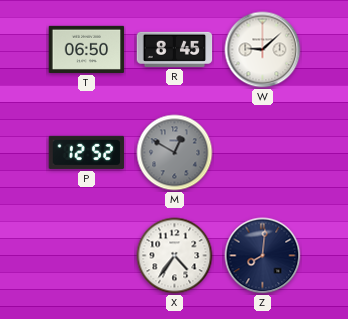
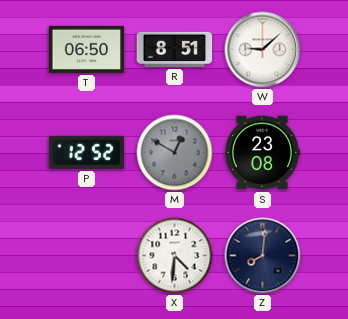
R: 8:45 -> 8:51 (175, 49)
S: none -> 23:08 (262, 153)
X: 4:36 -> 4:31 (175, 256)
